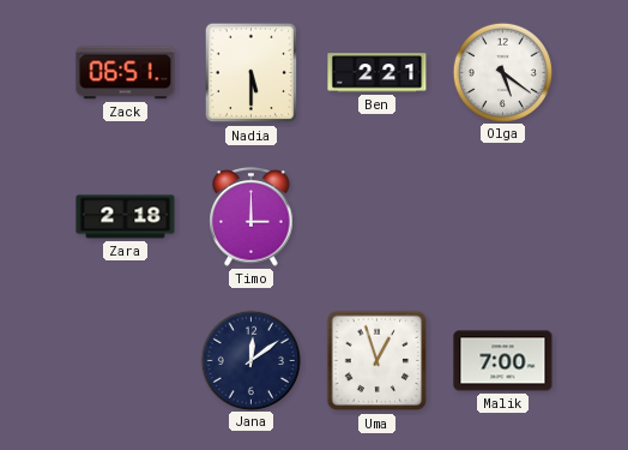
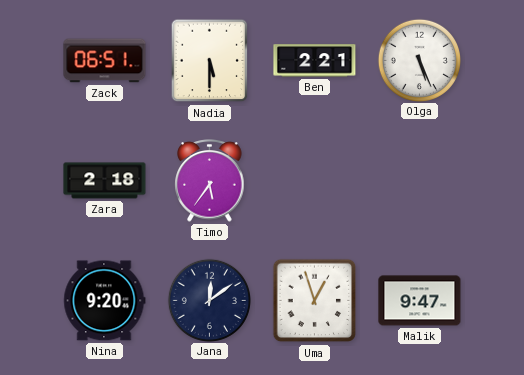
Olga: 5:21 -> 5:26 (419, 60)
Timo: 3:00 -> 5:36 (210, 181)
Nina: none -> 9:20 (105, 301)
Malik: 7:00 -> 9:47 (420, 301)
